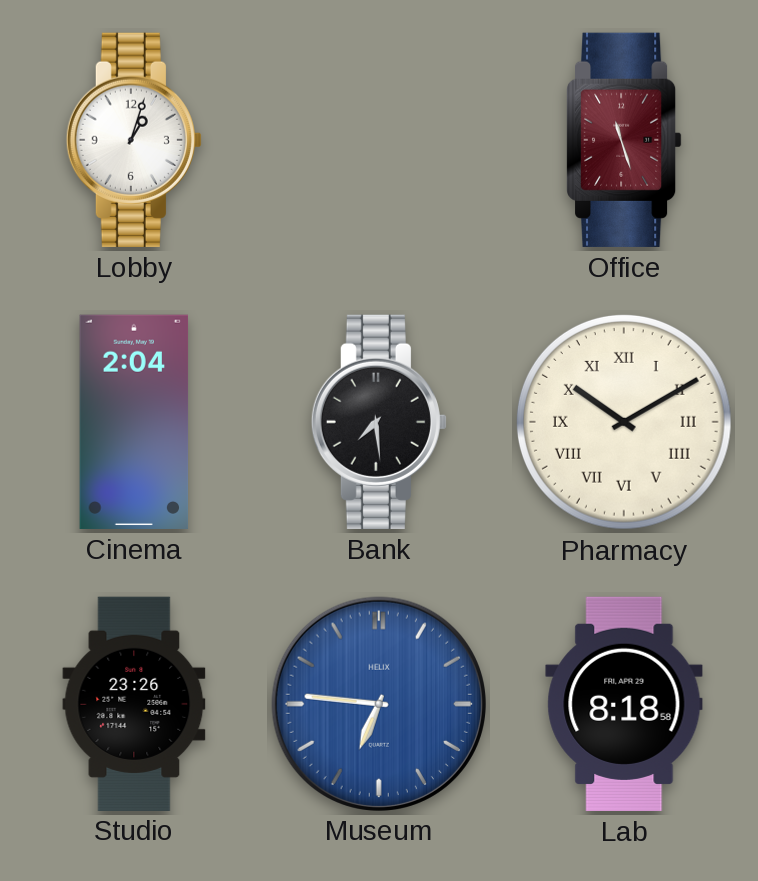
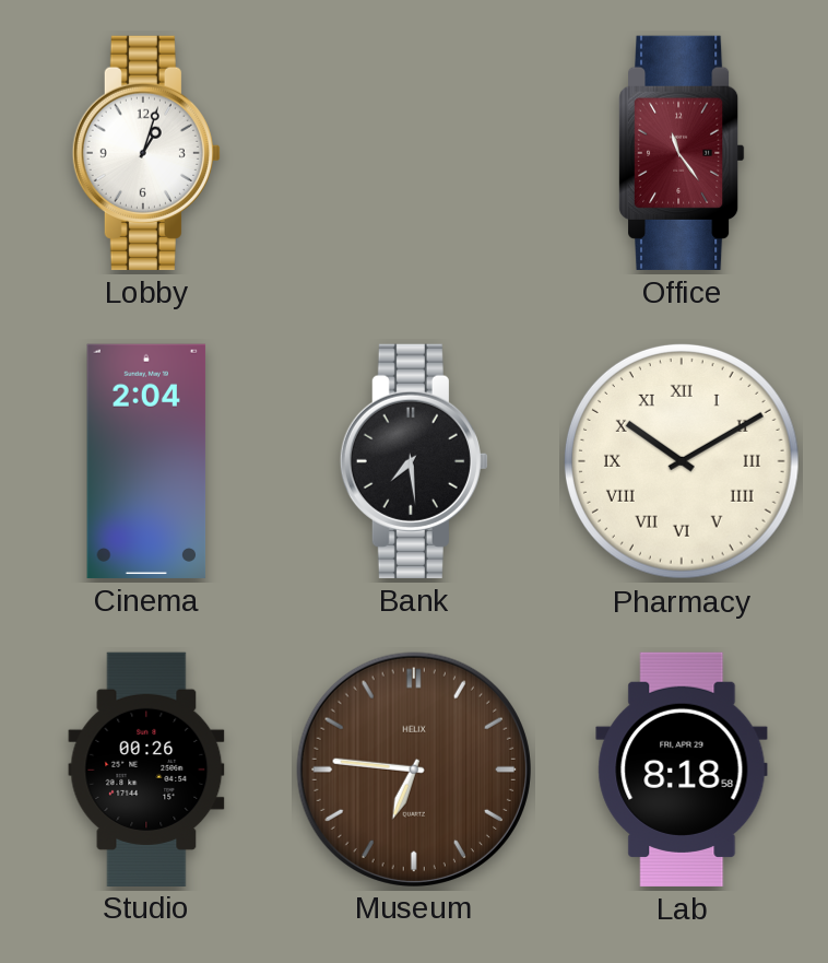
Office: 11:27 -> 11:24 (683, 153)
Studio: 23:26 -> 00:26 (146, 768)
Museum dial: blue -> brown (414, 768)
